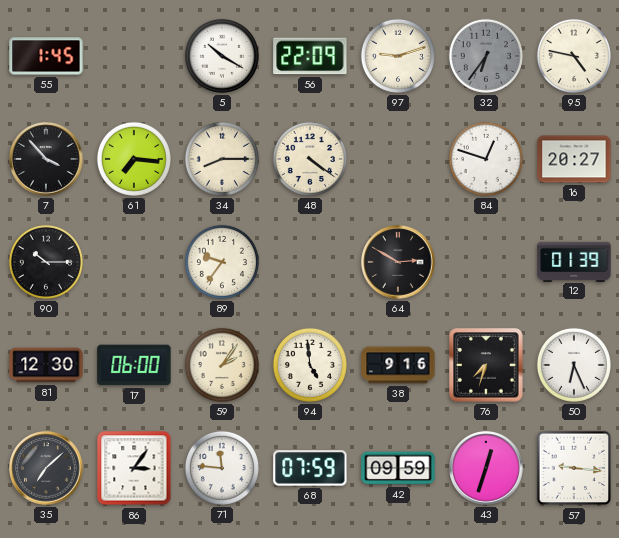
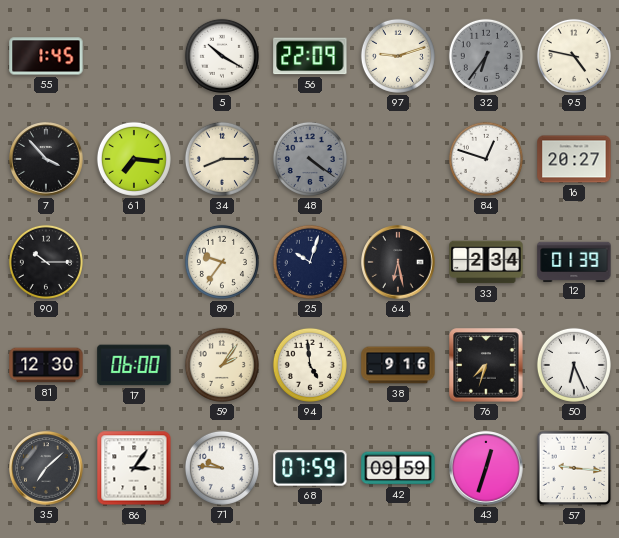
48 dial: cream -> grey (310, 159)
25: none -> 10:03 (310, 262)
64: 2:50 -> 6:28 (398, 262)
33: none -> 2:34 (486, 262)
71: 11:46 -> 9:46 (222, 468)
